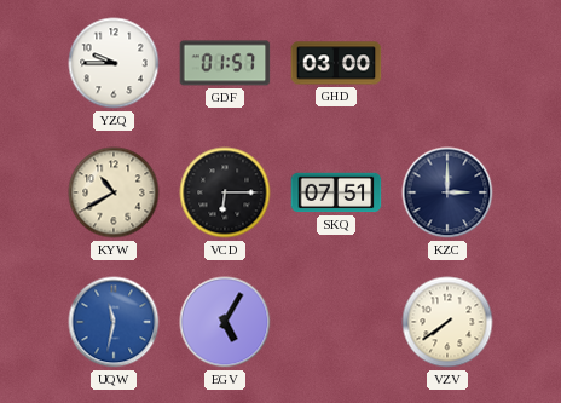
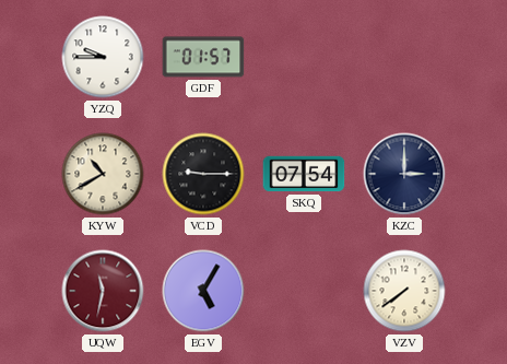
GHD: 03:00 -> none (336, 63)
VCD: 6:15 -> 9:15 (203, 174)
SKQ: 07:51 -> 07:54 (304, 174)
UQW dial: blue -> burgundy (103, 291)
